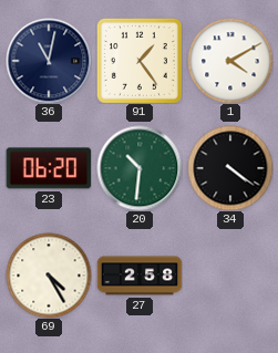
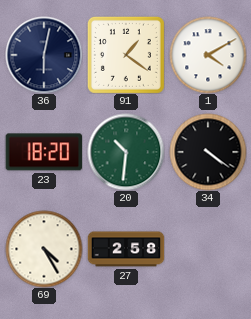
36: 11:02 -> 6:02 (44, 55)
91: 1:24 -> 1:21 (126, 55)
23: 06:20 -> 18:20 (44, 152)
